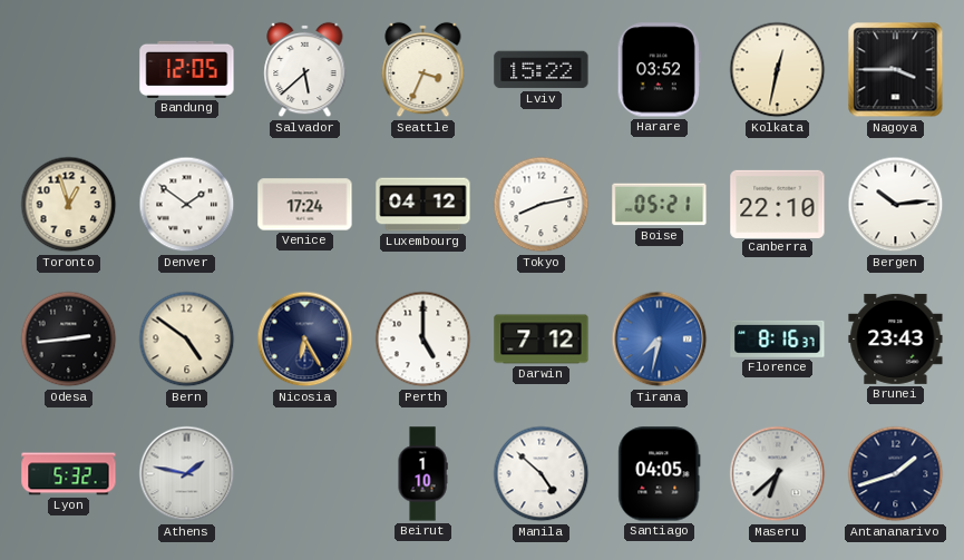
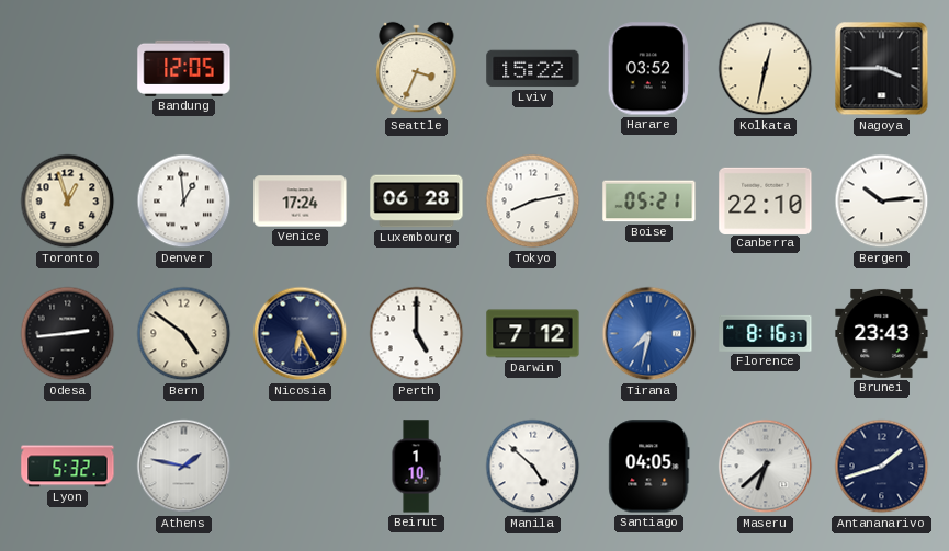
Salvador: 5:38 -> none (305, 70)
Denver: 1:51 -> 12:59 (184, 202)
Luxembourg: 04:12 -> 06:28 (417, 202)
